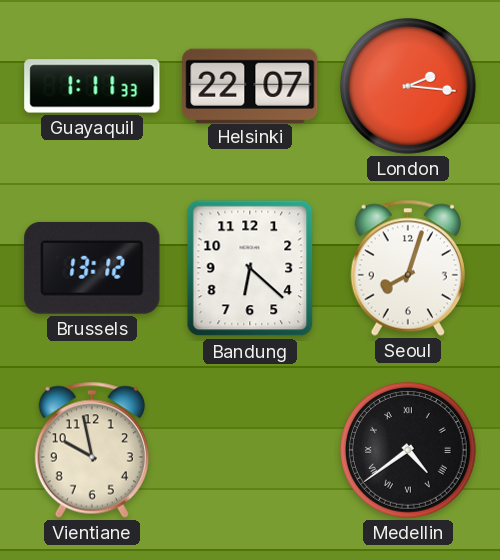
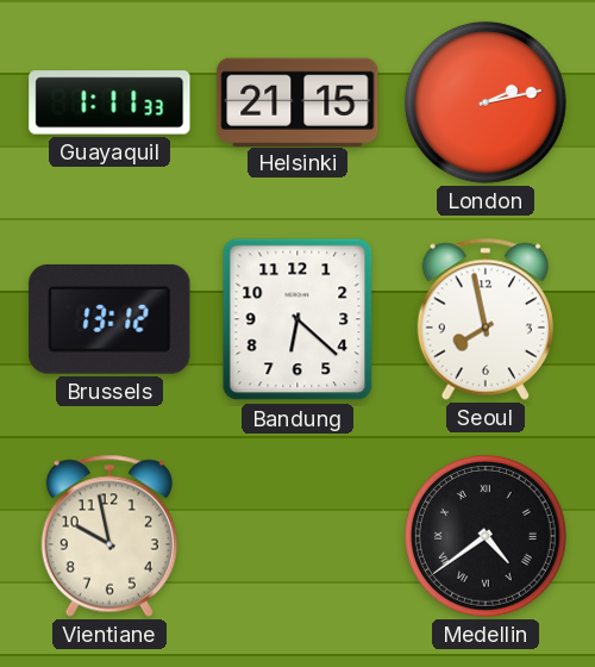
Helsinki: 22:07 -> 21:15 (297, 101)
London: 2:16 -> 2:13 (486, 102)
Seoul: 8:03 -> 7:58 (486, 319)
